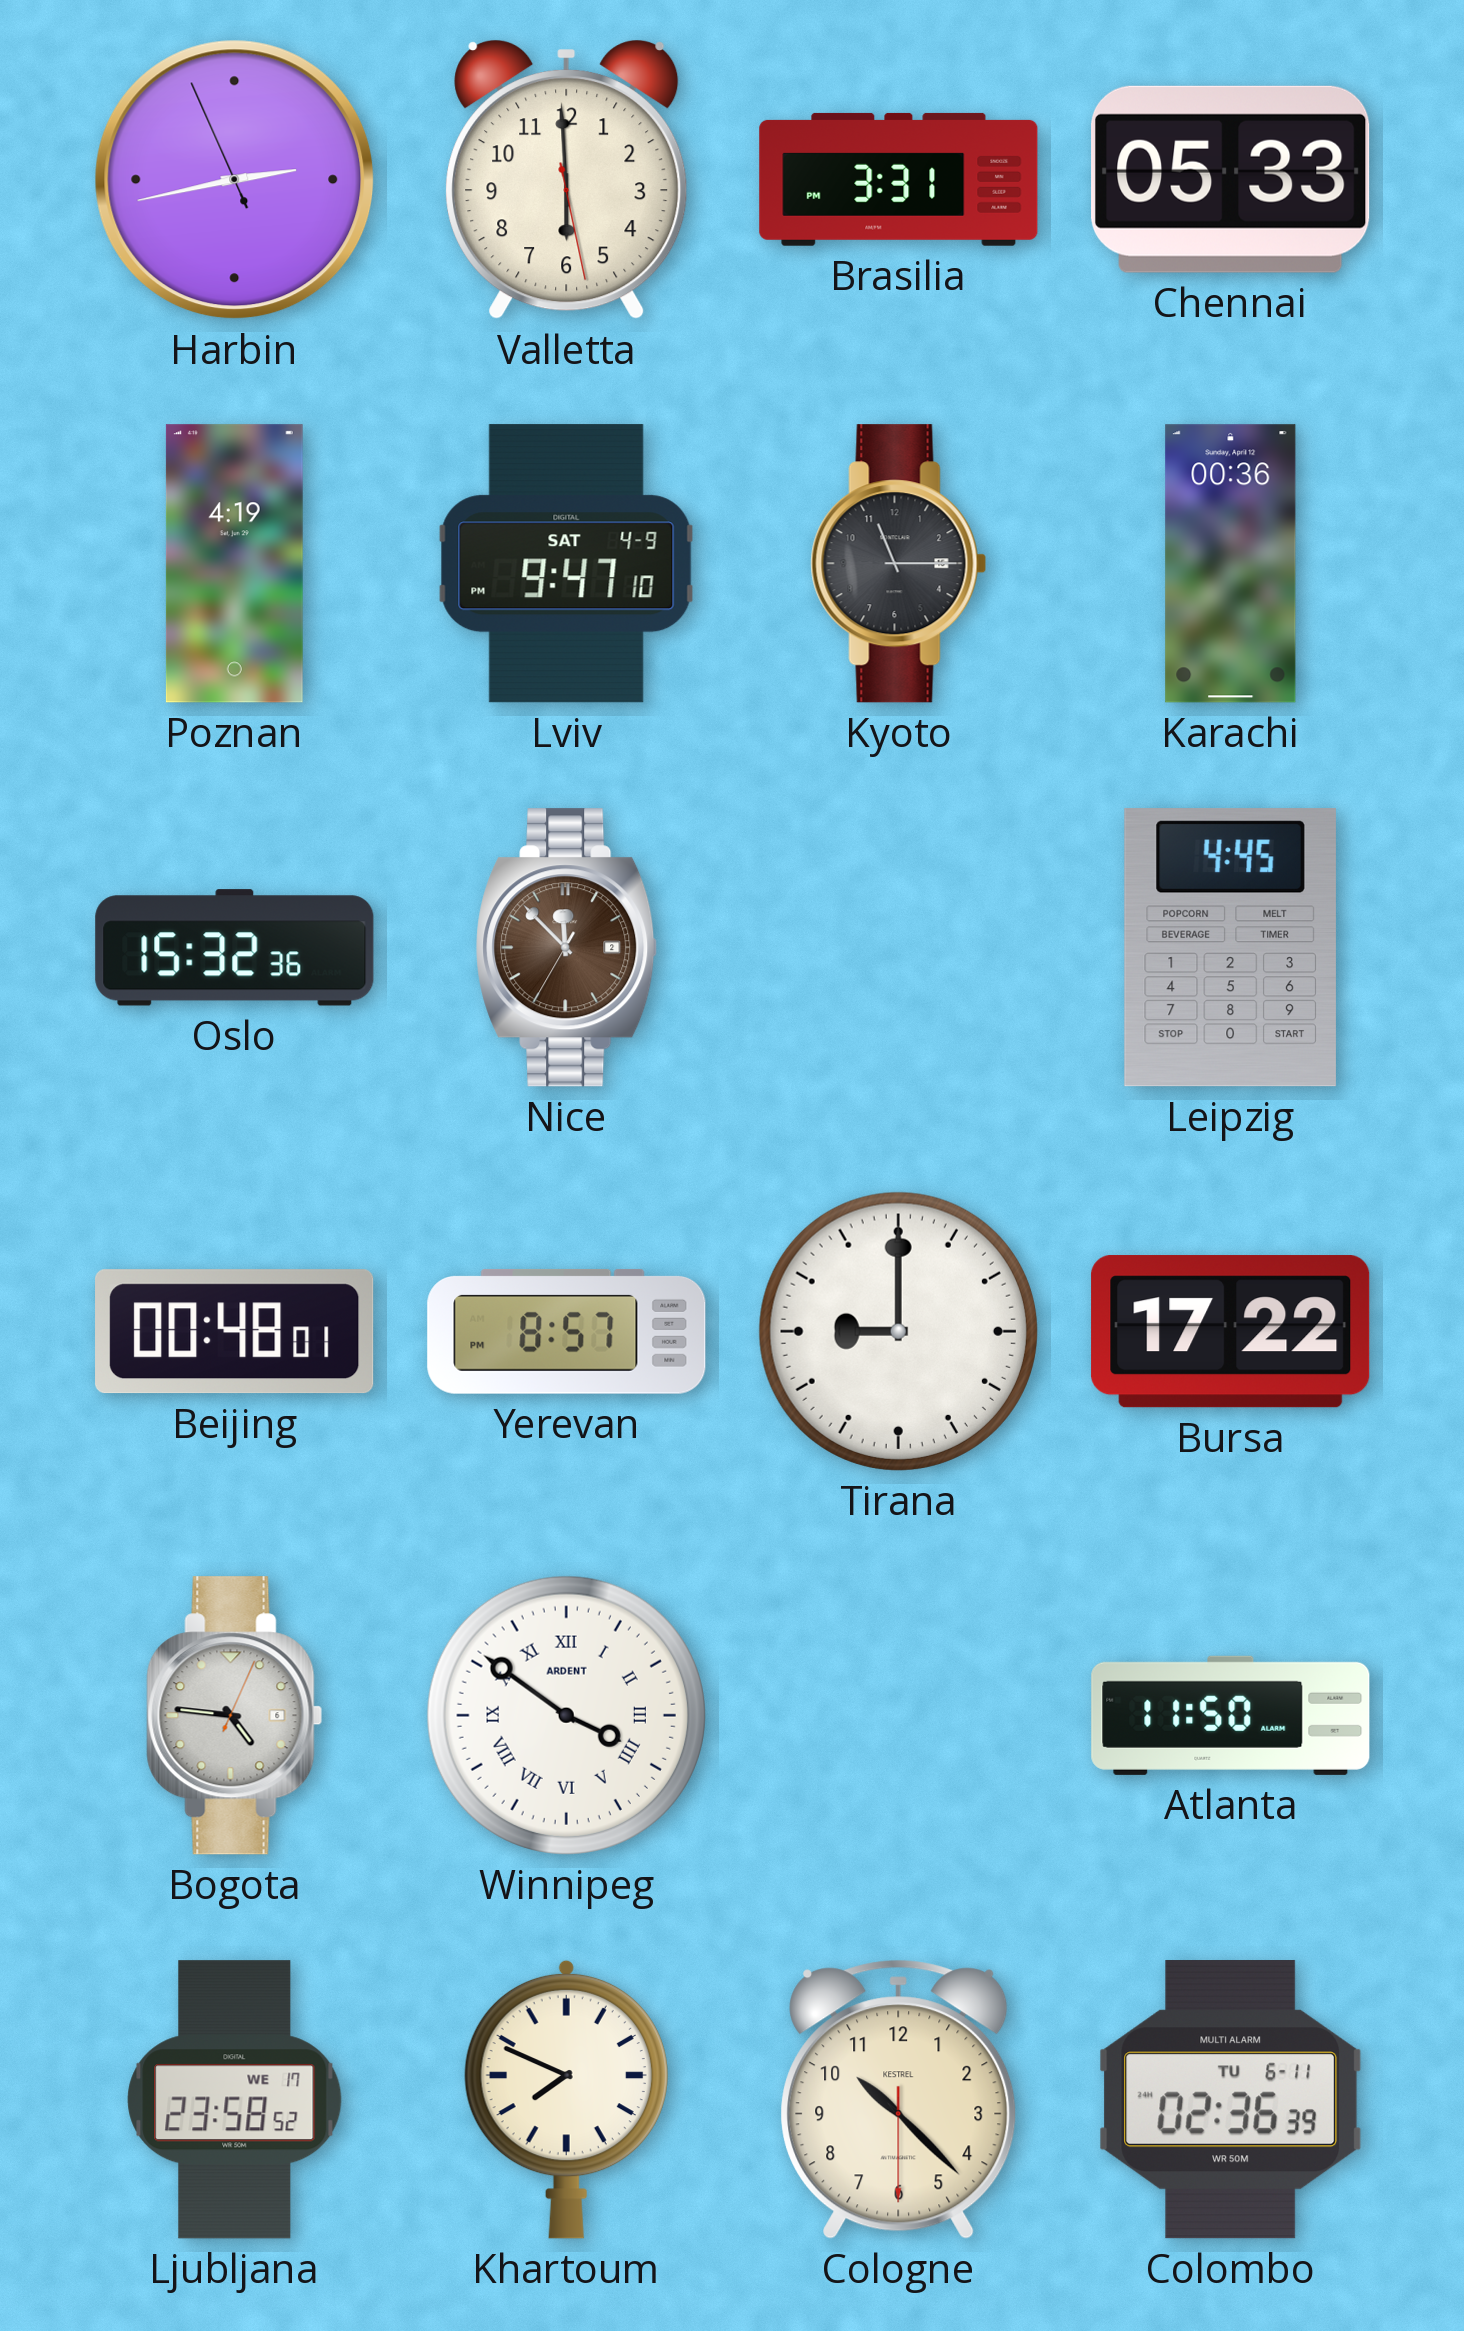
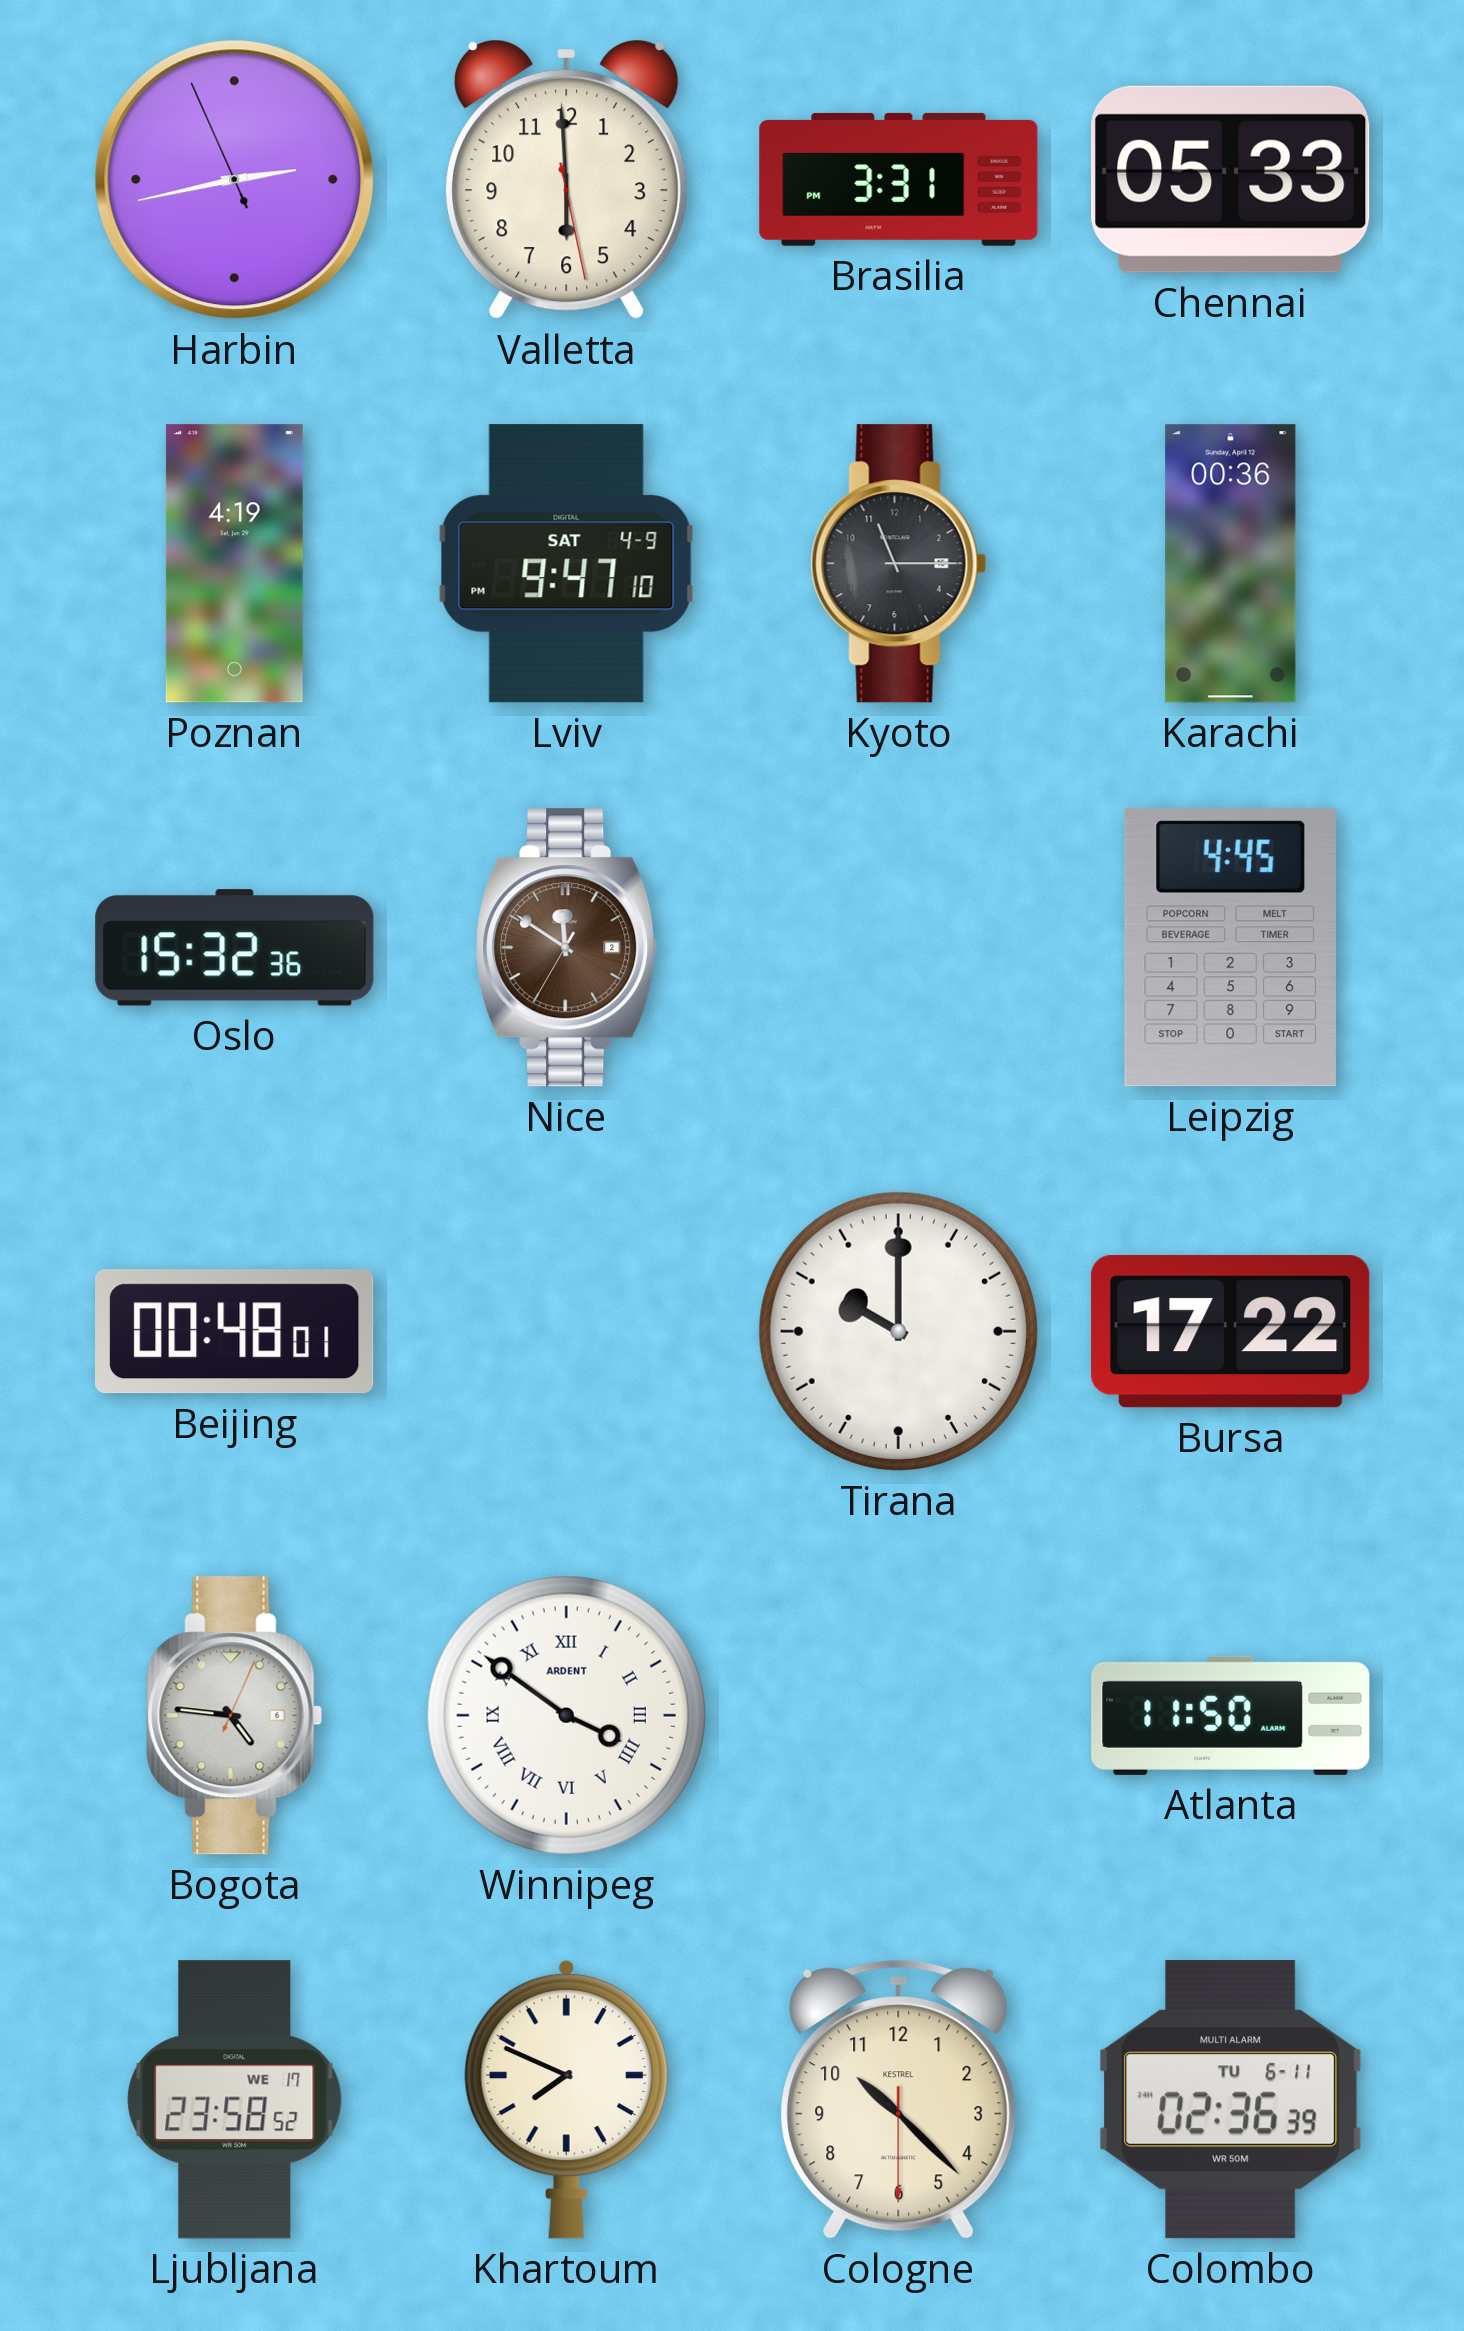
Nice: 11:52 -> 11:50 (567, 948)
Yerevan: 8:57 -> none (567, 1331)
Tirana: 9:00 -> 10:00 (898, 1331)
